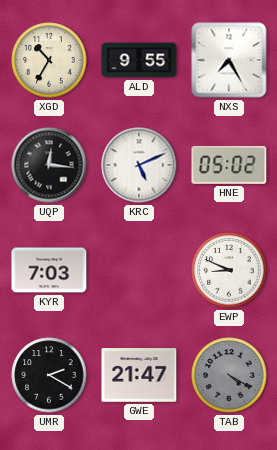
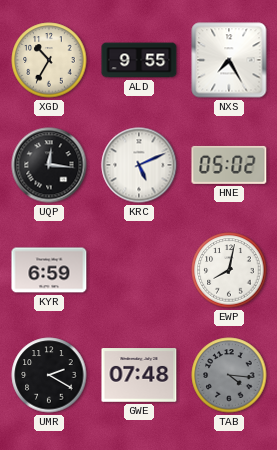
KYR: 7:03 -> 6:59 (49, 270)
EWP: 8:49 -> 8:02 (229, 270)
GWE: 21:47 -> 07:48 (139, 375)
TAB: 4:20 -> 4:16 (229, 375)
